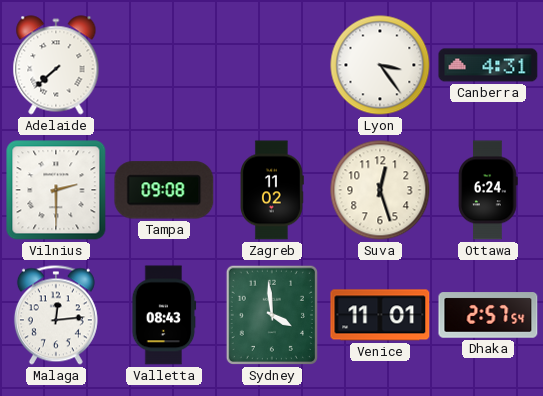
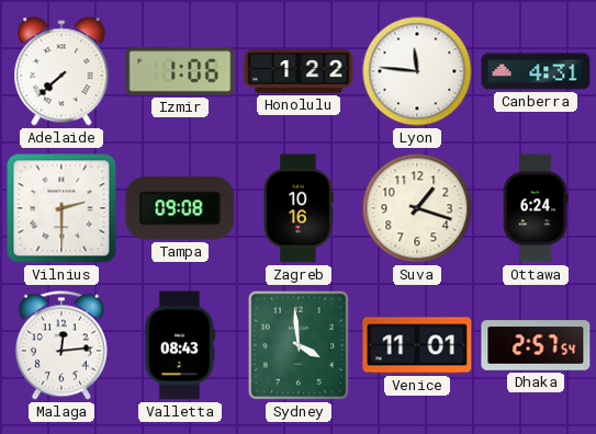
Izmir: none -> 1:06 (180, 71)
Honolulu: none -> 1:22 (299, 71)
Lyon: 3:24 -> 11:46 (417, 71)
Zagreb: 11:02 -> 10:16 (299, 208)
Suva: 12:27 -> 1:18 (417, 208)
